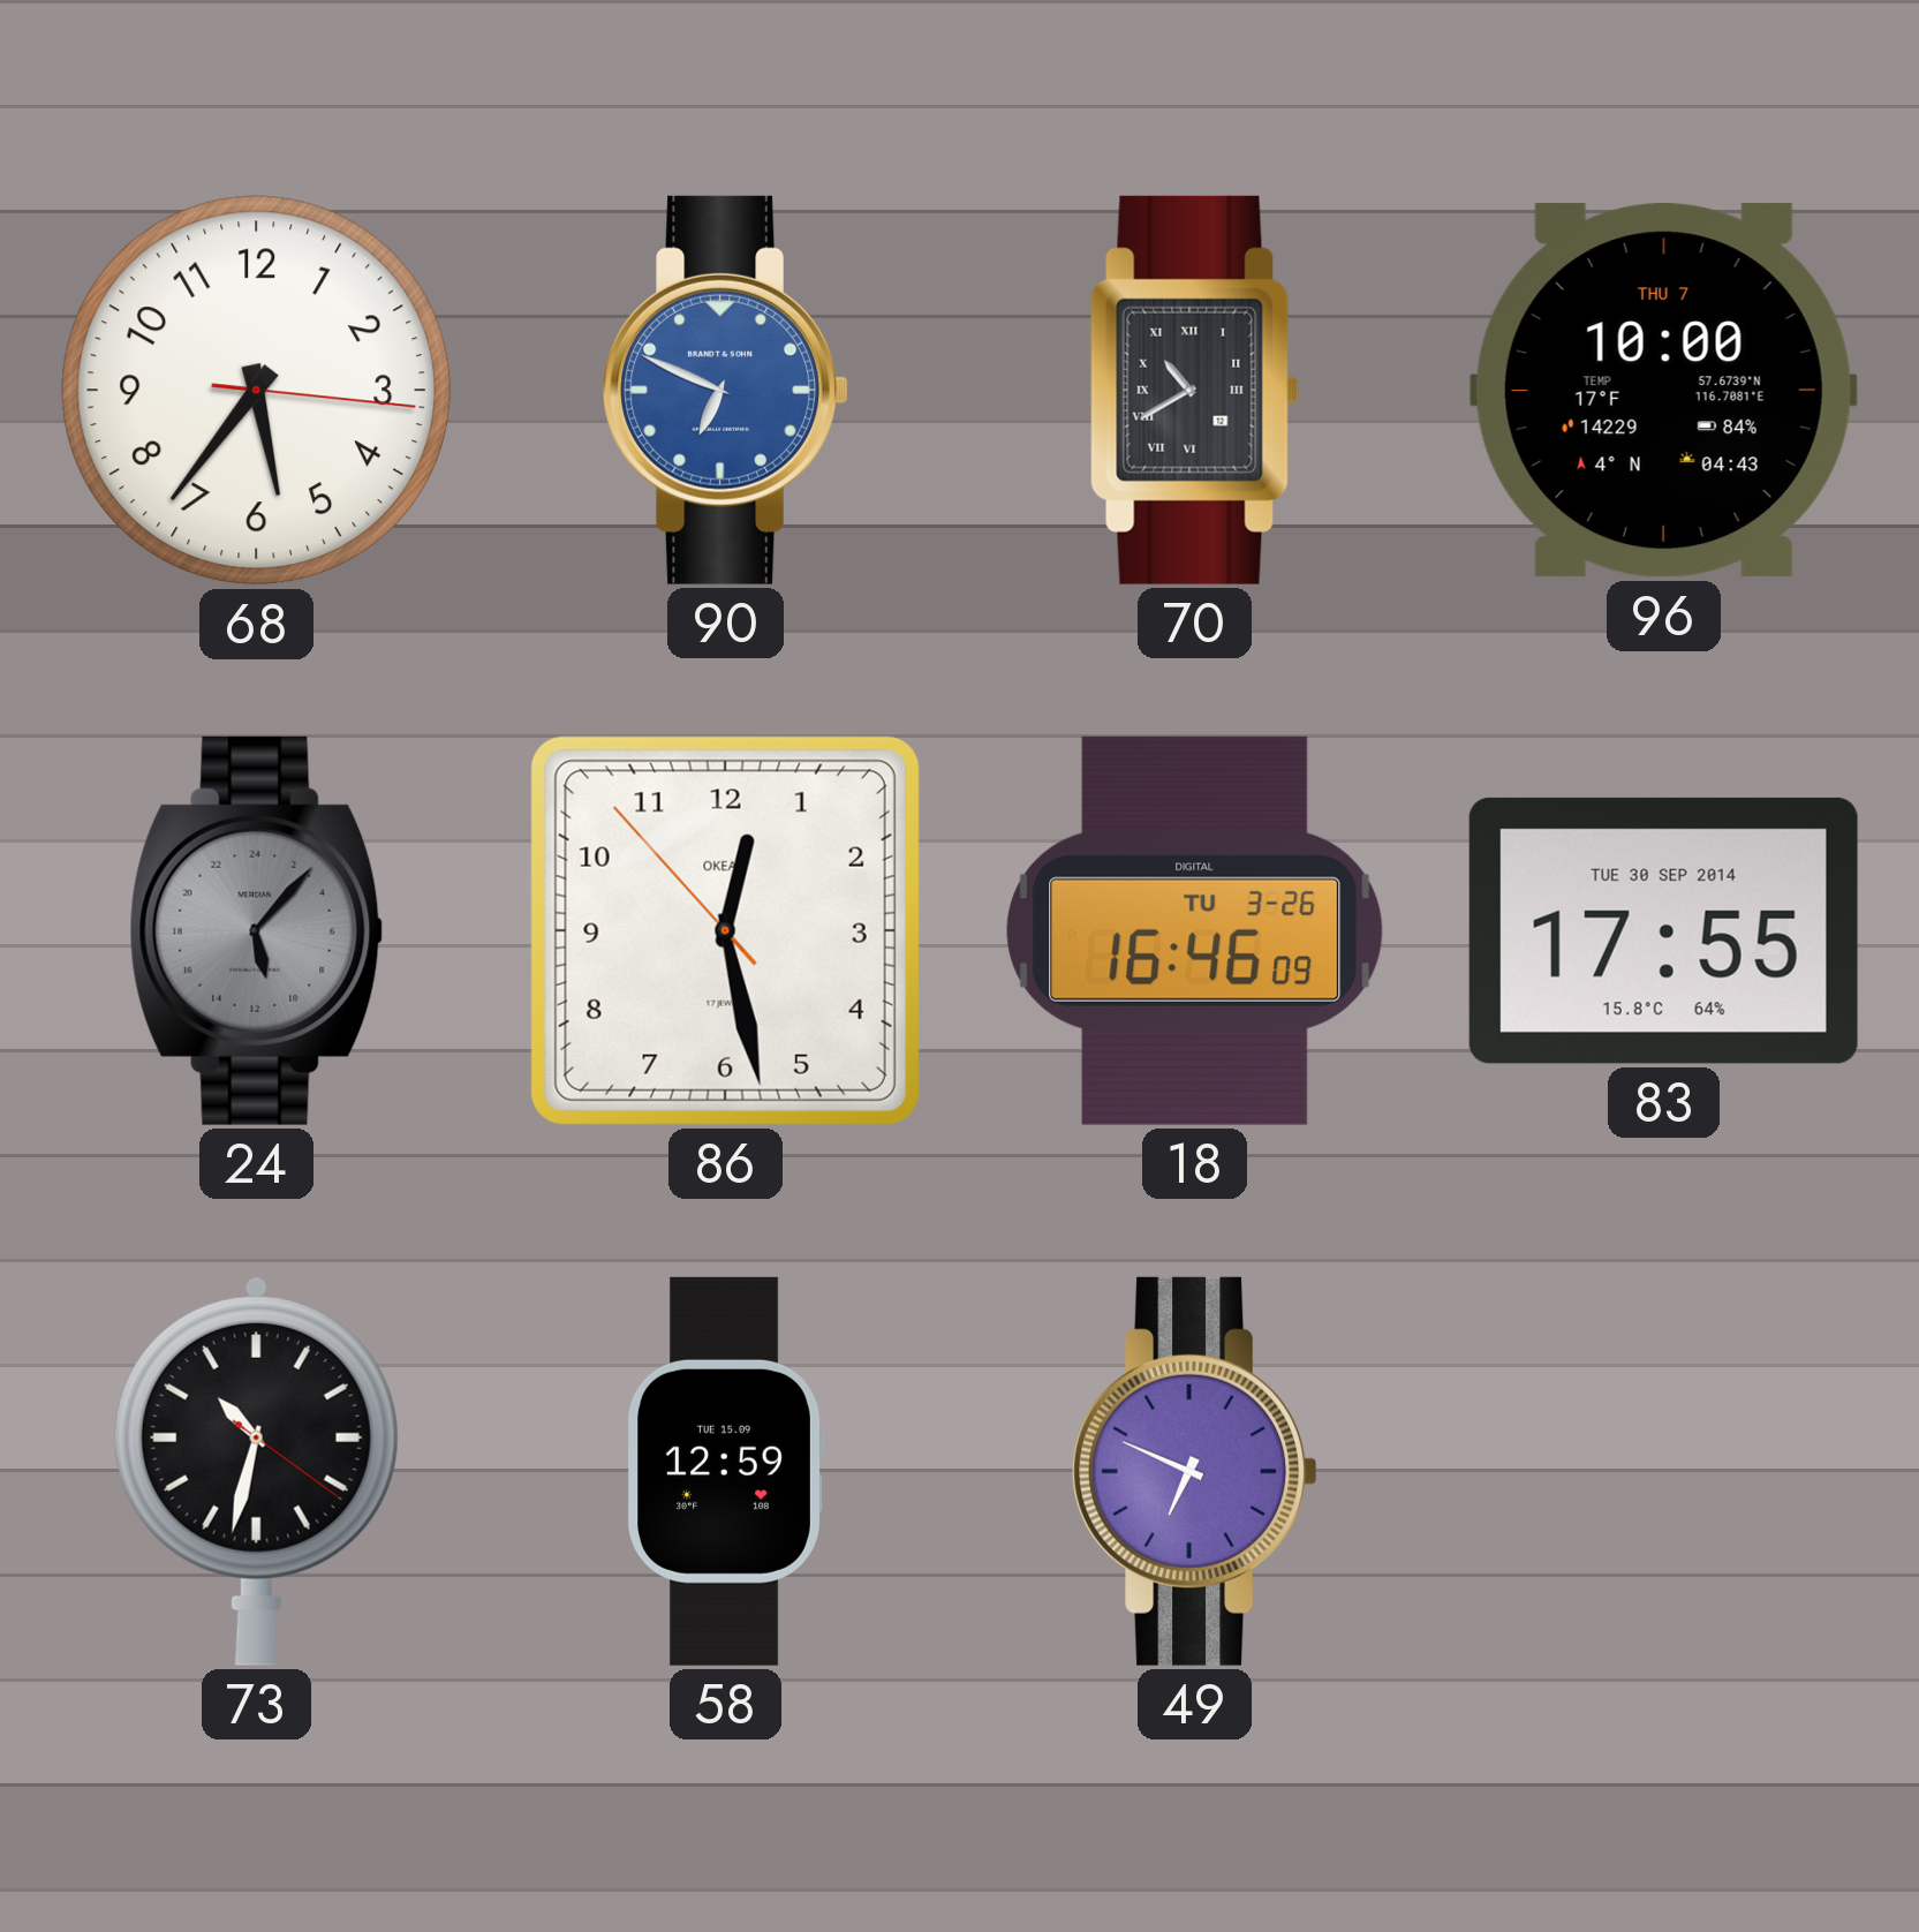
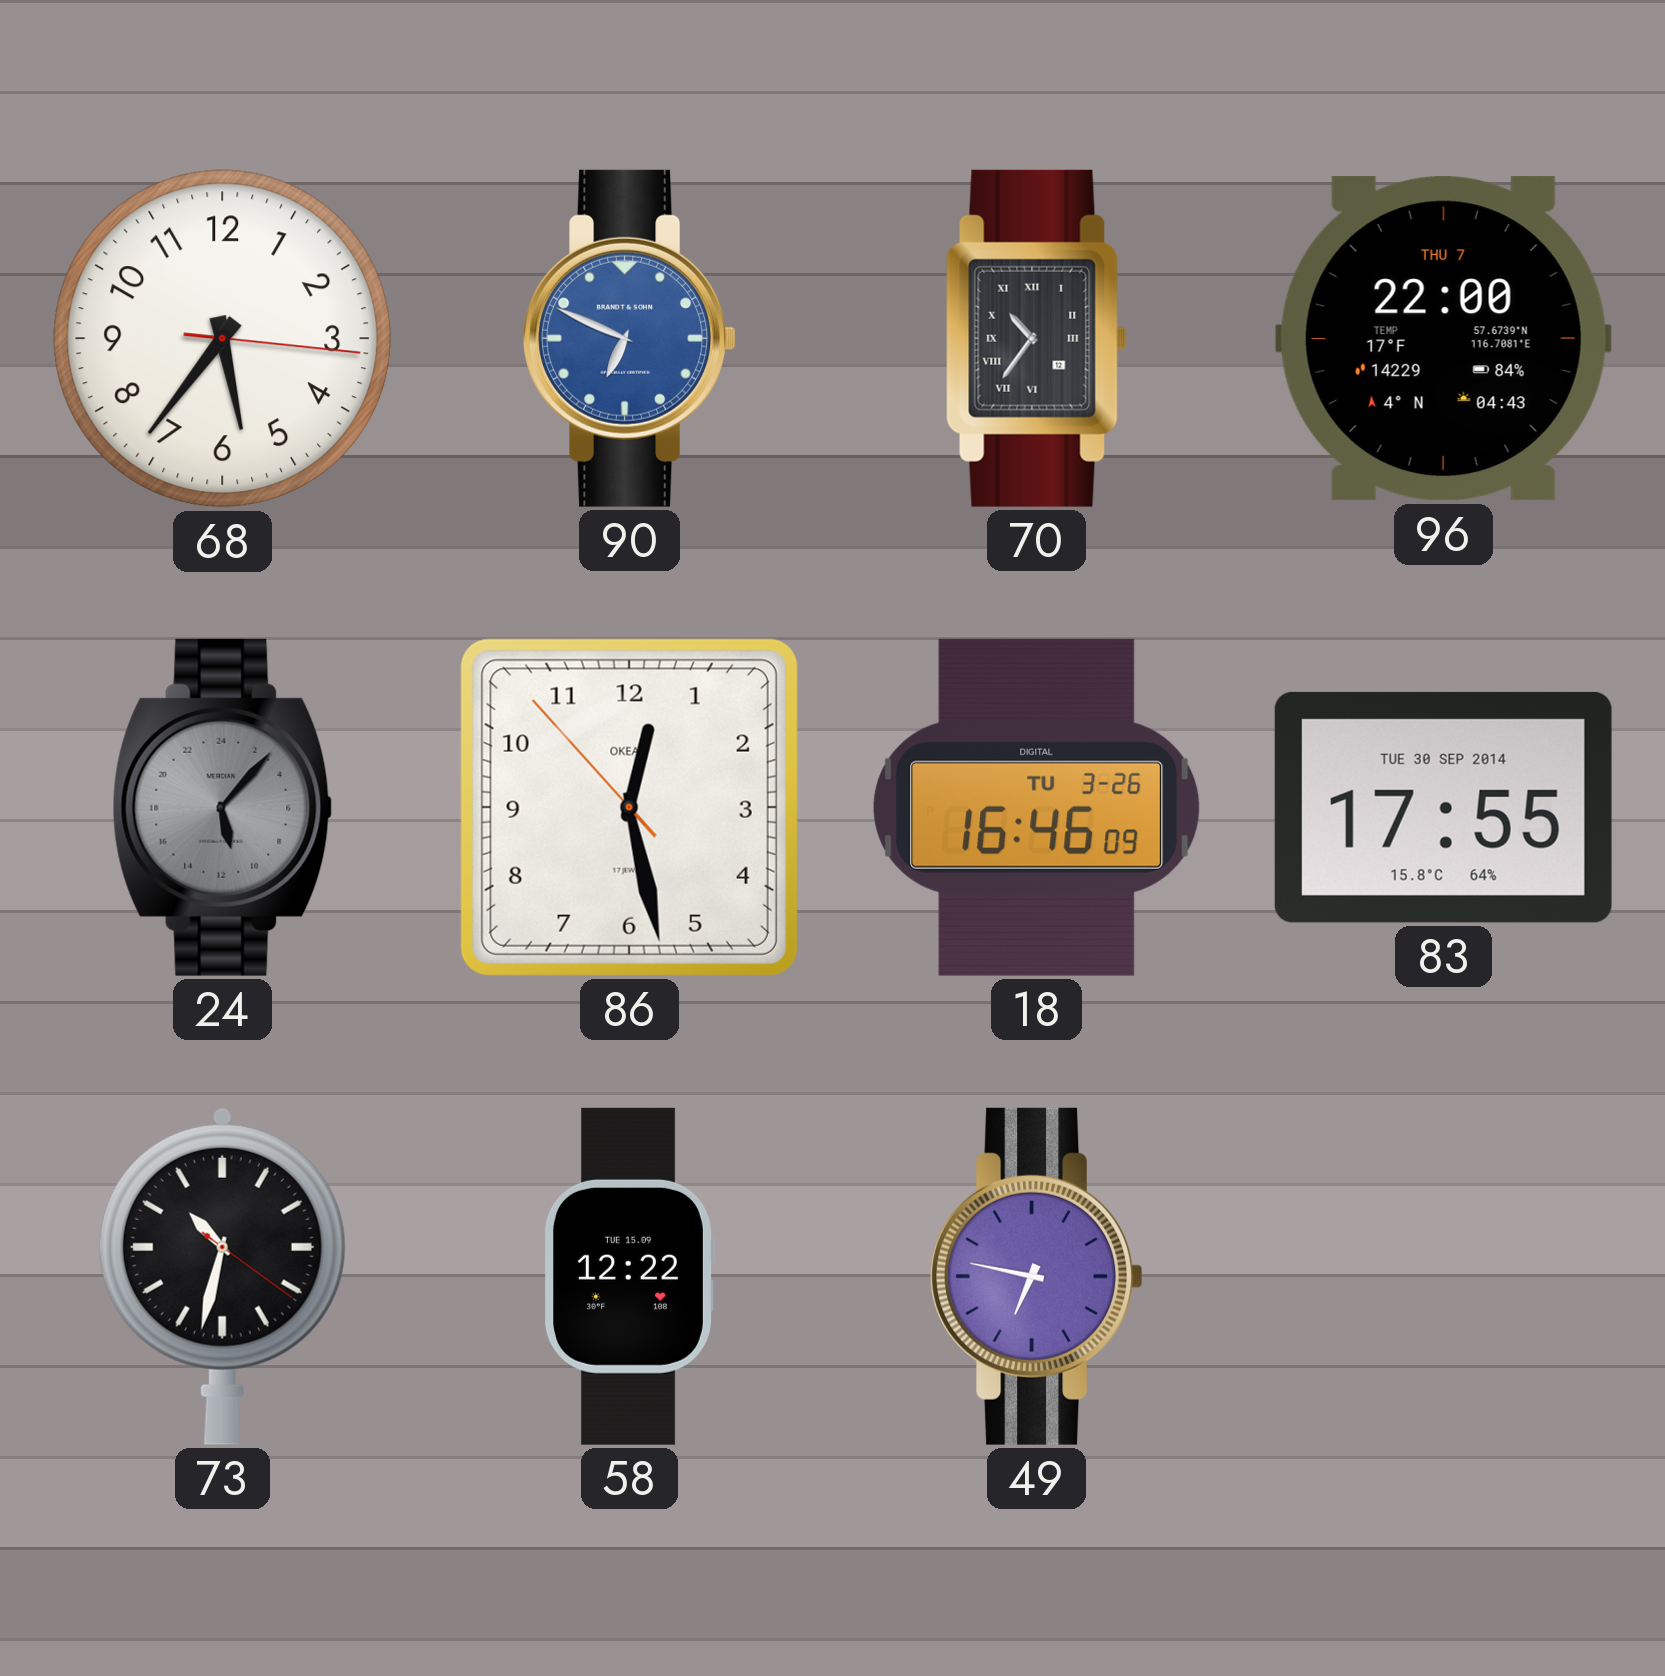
70: 10:40 -> 10:36 (1036, 338)
96: 10:00 -> 22:00 (1443, 339)
58: 12:59 -> 12:22 (629, 1276)
49: 6:49 -> 6:47 (1036, 1276)
